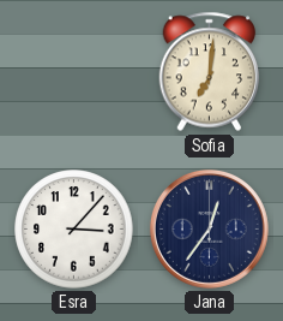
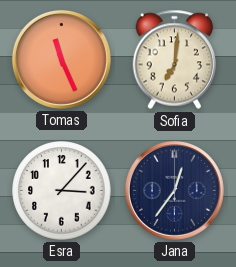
Tomas: none -> 11:26 (61, 59)
